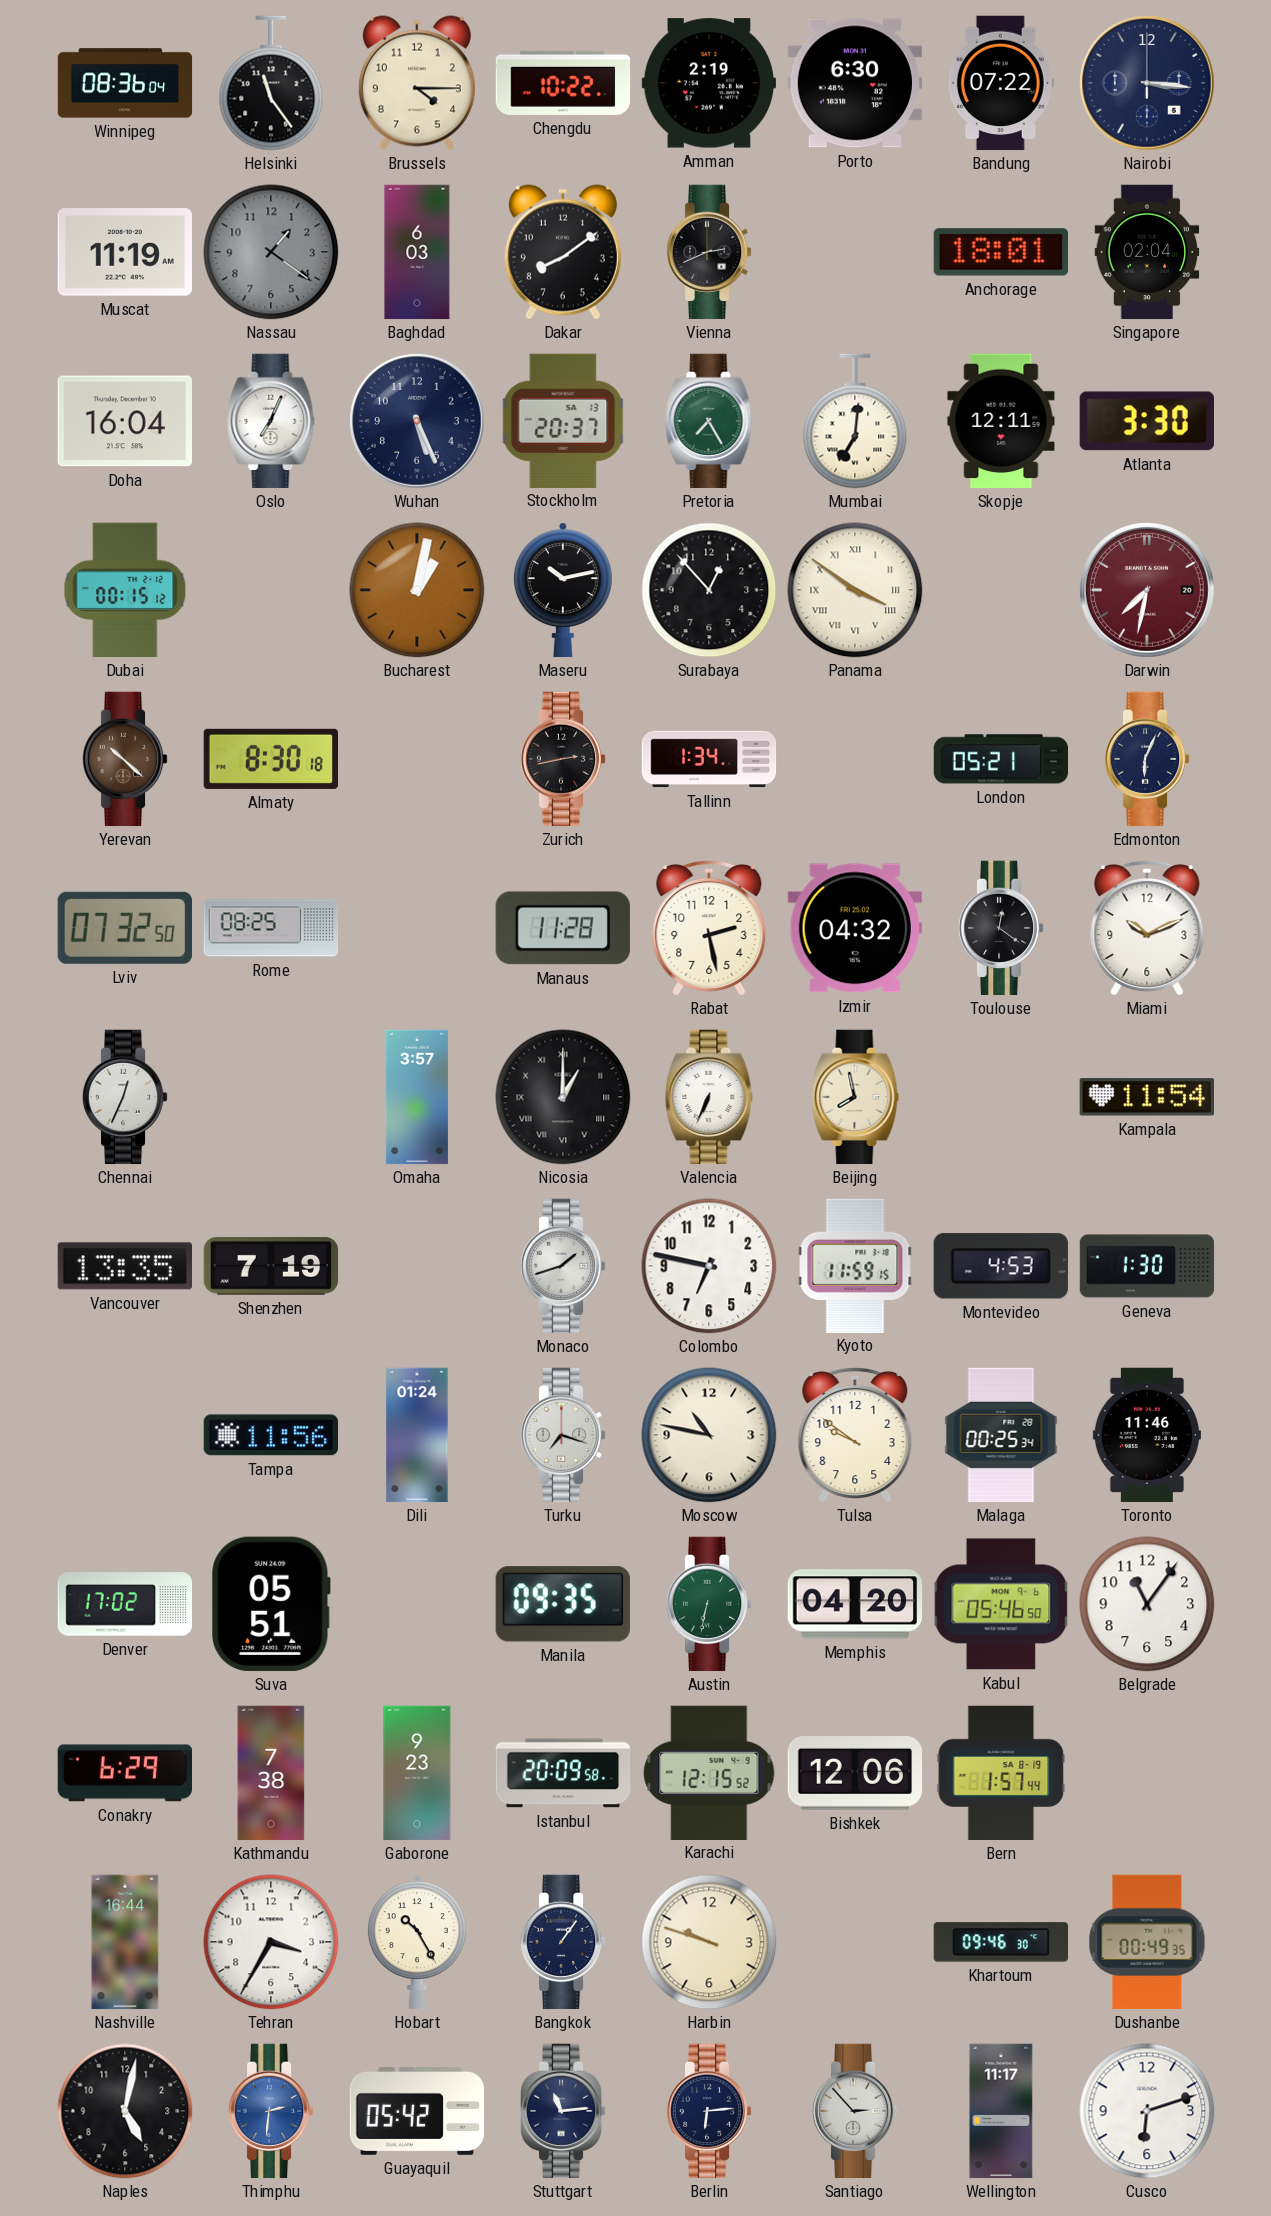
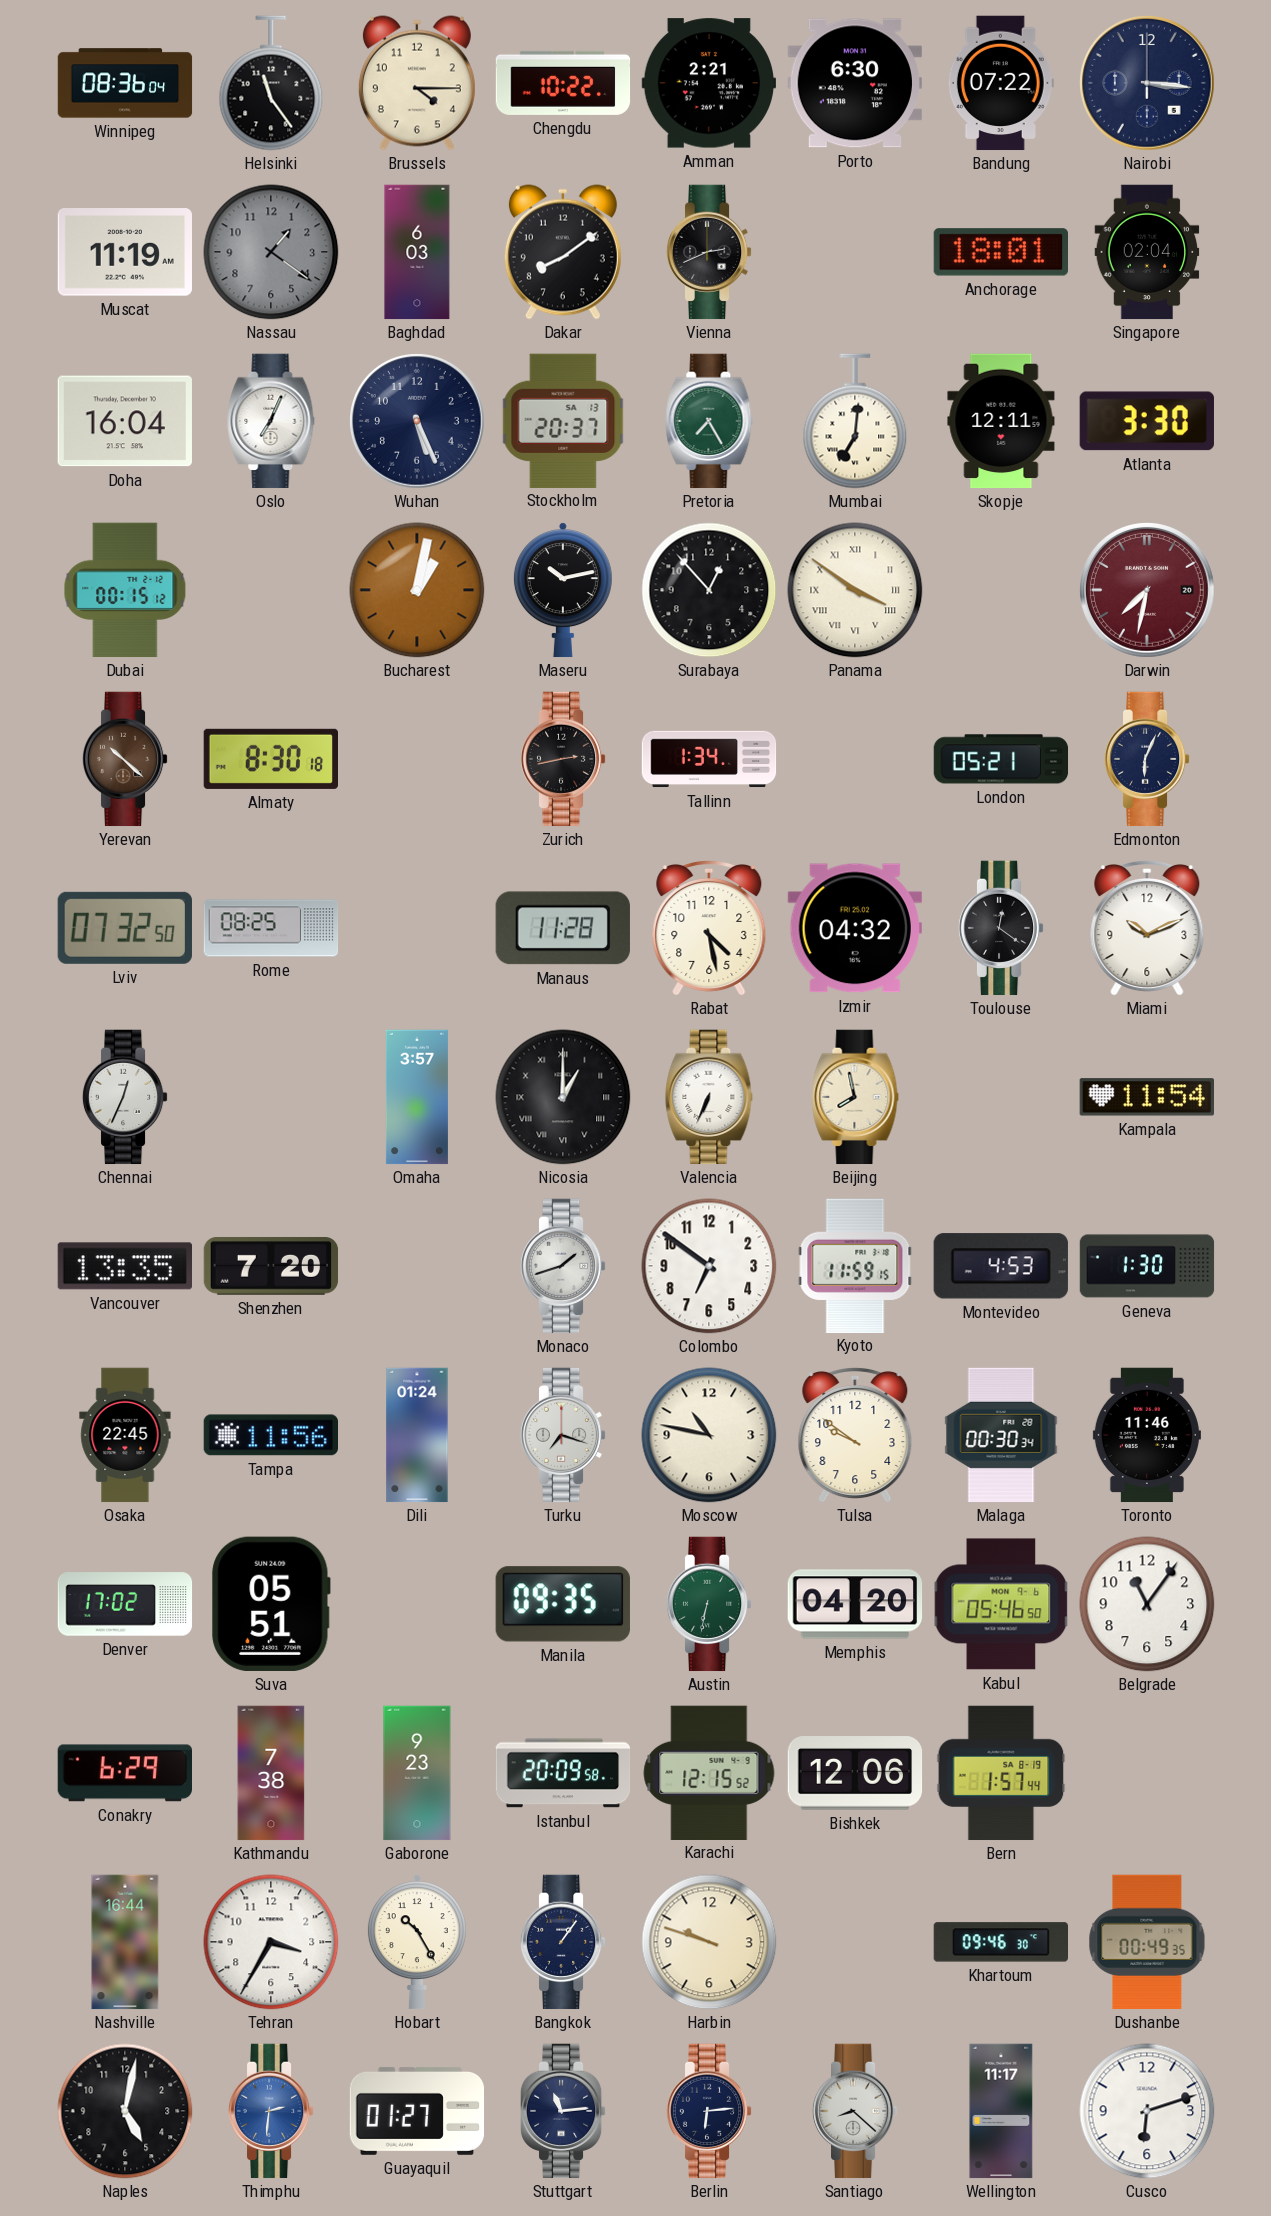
Amman: 2:19 -> 2:21 (708, 83)
Rabat: 2:28 -> 4:28 (709, 928)
Shenzhen: 7:19 -> 7:20 (271, 1266)
Colombo: 6:47 -> 6:51 (709, 1266)
Osaka: none -> 22:45 (125, 1435)
Malaga: 00:25 -> 00:30 (1001, 1435)
Guayaquil: 05:42 -> 01:27 (417, 2111)
Santiago: 2:53 -> 8:22 (855, 2111)
